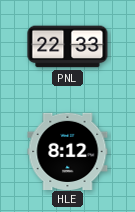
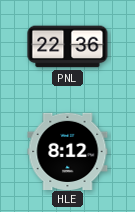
PNL: 22:33 -> 22:36 (68, 47)
